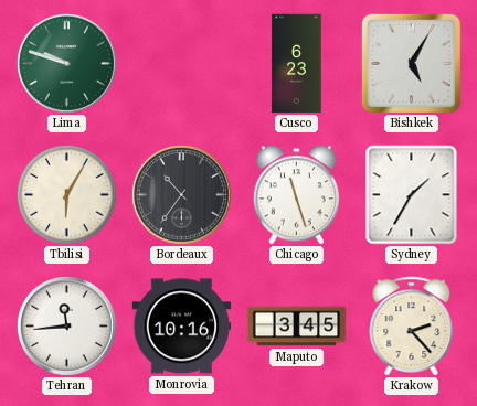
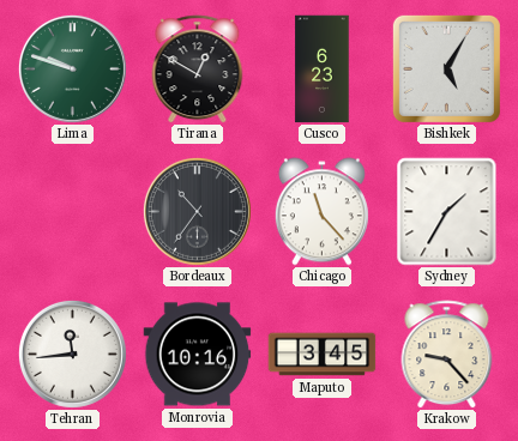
Tirana: none -> 12:50 (198, 70)
Tbilisi: 6:05 -> none (66, 194)
Chicago: 11:27 -> 11:23 (321, 212)
Krakow: 2:23 -> 9:23 (447, 355)
